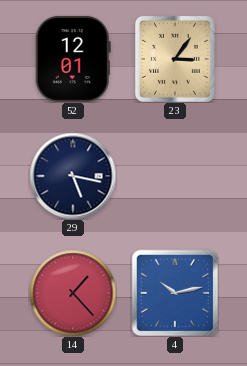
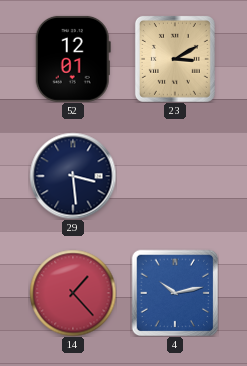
23: 3:06 -> 3:10 (175, 59)
29: 5:17 -> 3:29 (73, 176)
